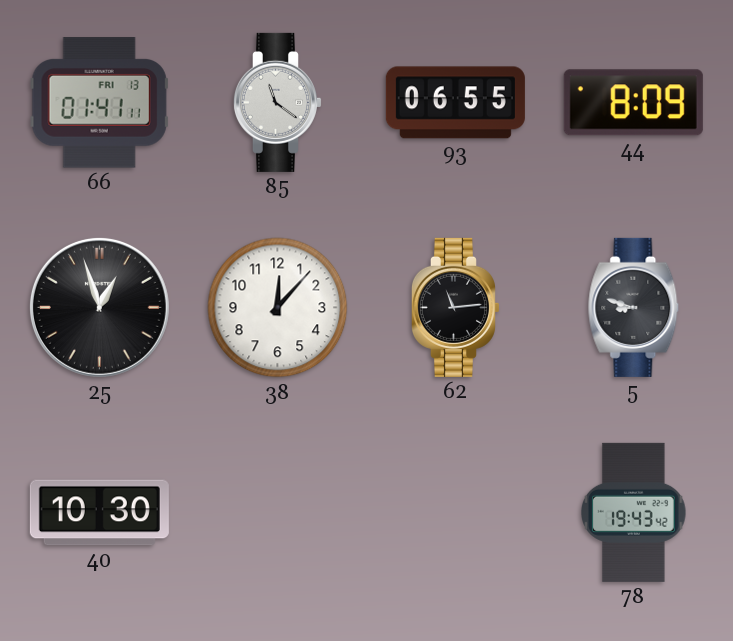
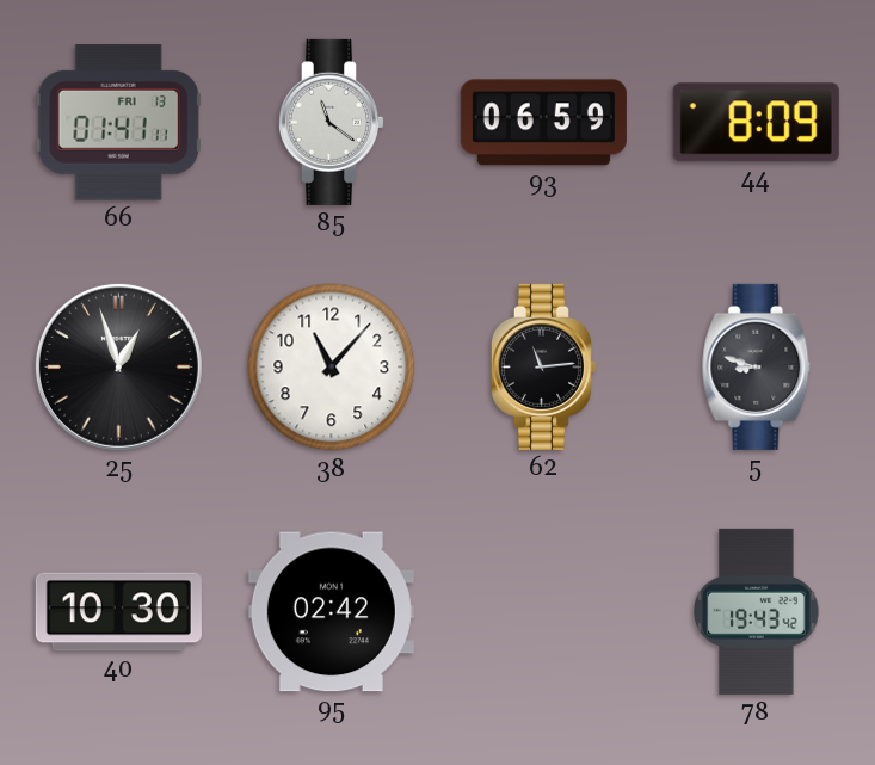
93: 06:55 -> 06:59 (543, 123)
38: 12:07 -> 11:07 (332, 368)
95: none -> 02:42 (331, 612)
